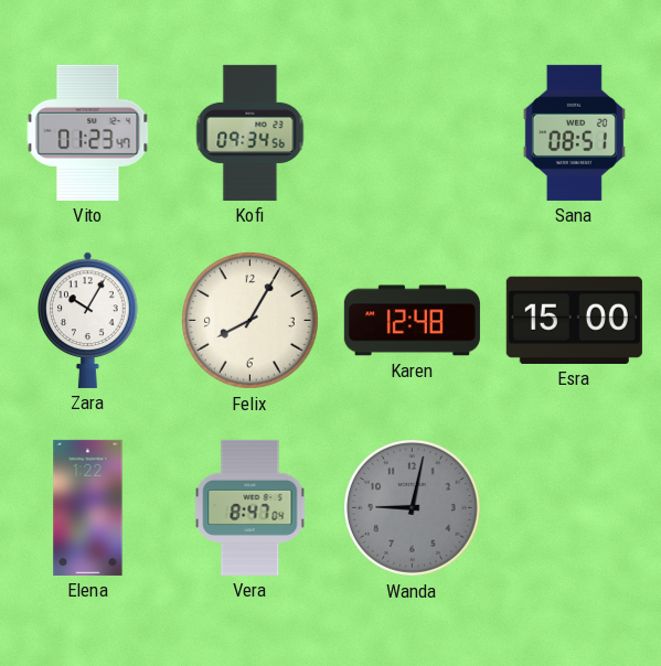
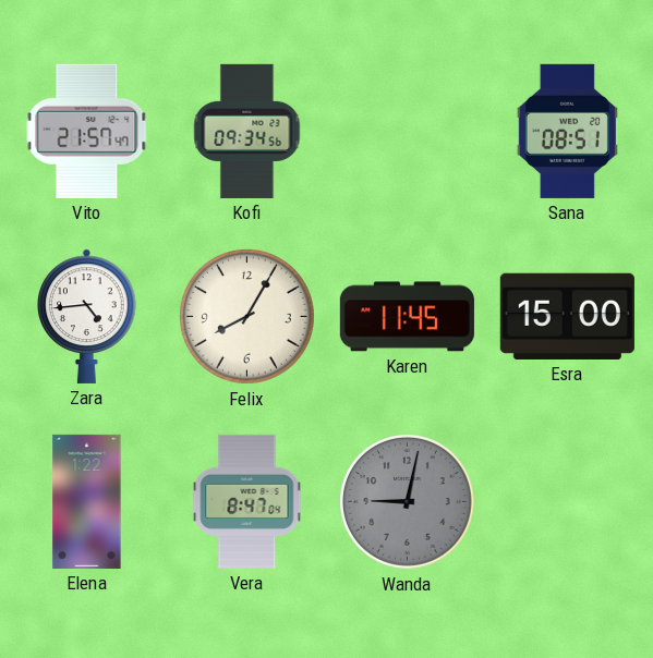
Vito: 01:23 -> 21:57 (87, 131)
Zara: 10:05 -> 4:44 (87, 316)
Karen: 12:48 -> 11:45 (407, 317)
